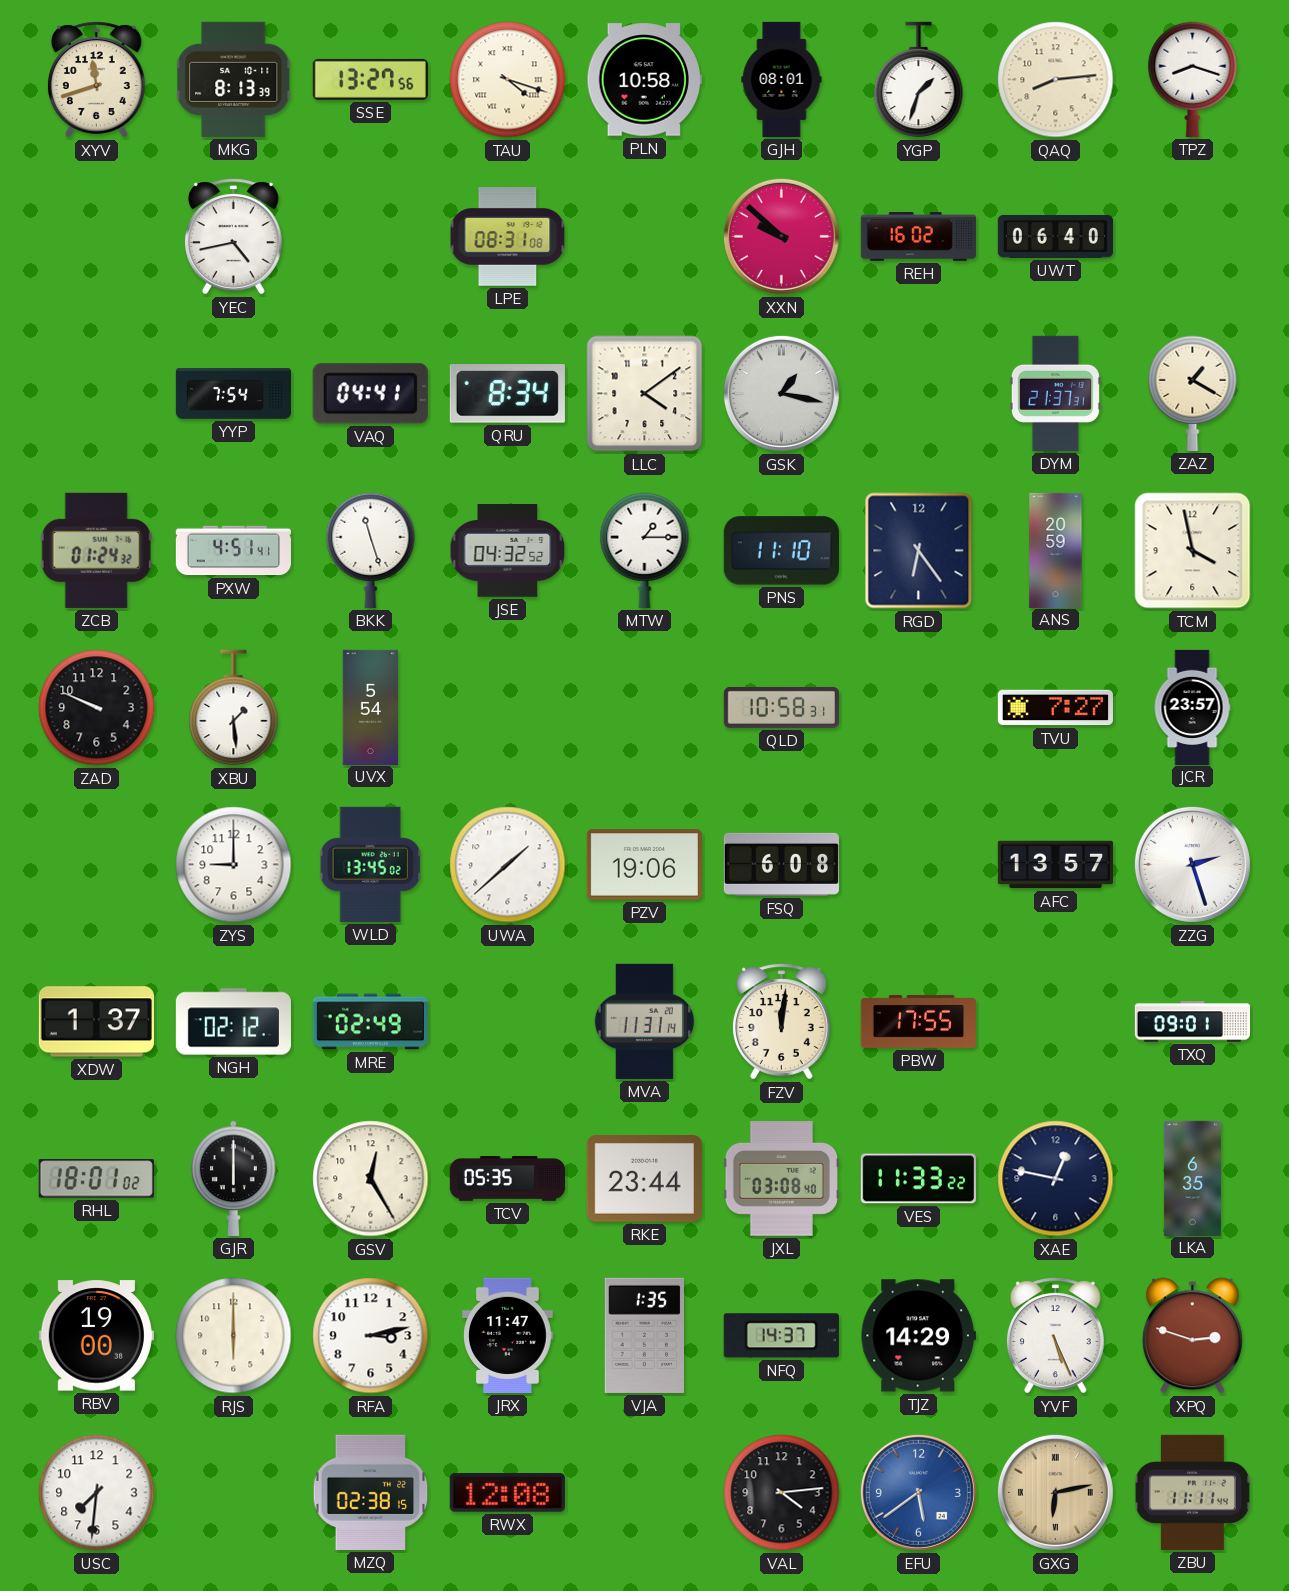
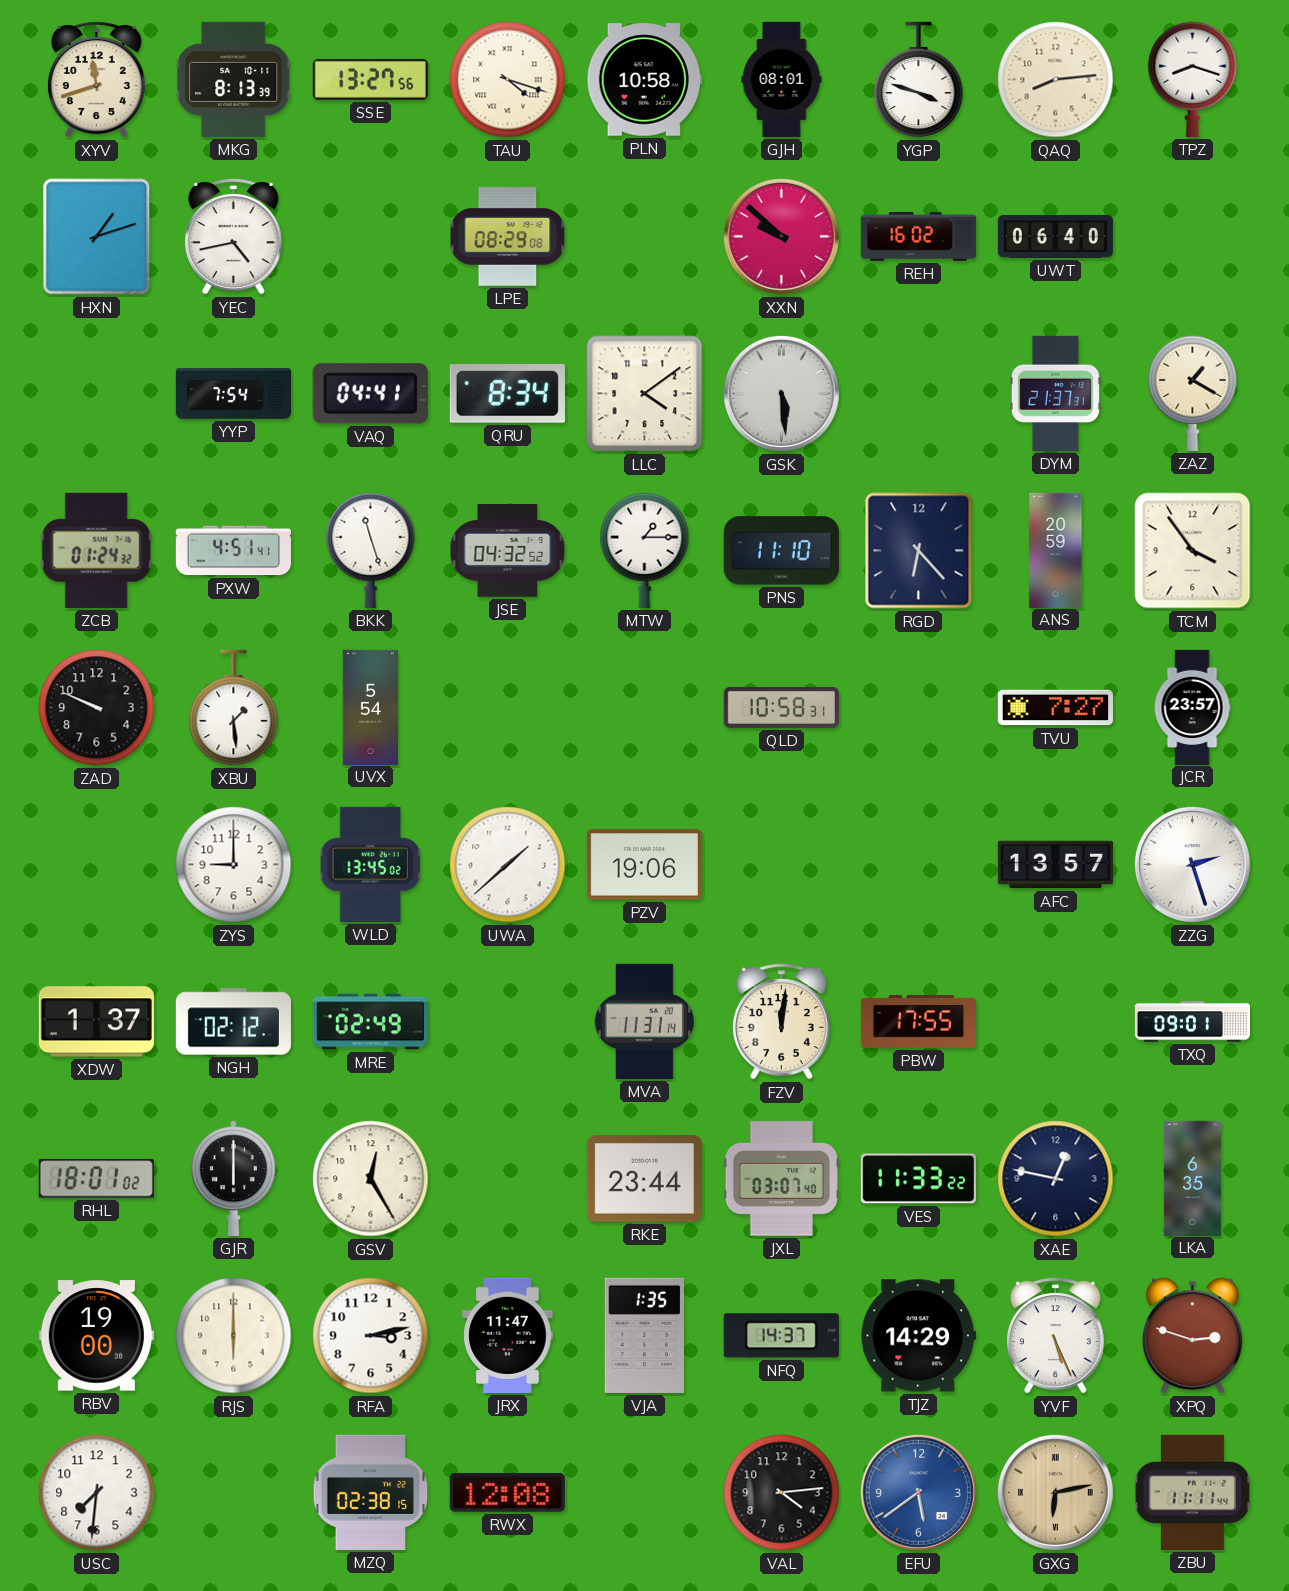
YGP: 1:33 -> 3:48 (919, 80)
HXN: none -> 1:12 (97, 237)
LPE: 08:31 -> 08:29 (508, 237)
GSK: 1:17 -> 5:29 (781, 393)
RGD: 6:24 -> 6:23 (919, 551)
TCM: 3:58 -> 3:54 (1193, 551)
FSQ: 6:08 -> none (781, 864)
TCV: 05:35 -> none (507, 1179)
JXL: 03:08 -> 03:07 (781, 1179)
